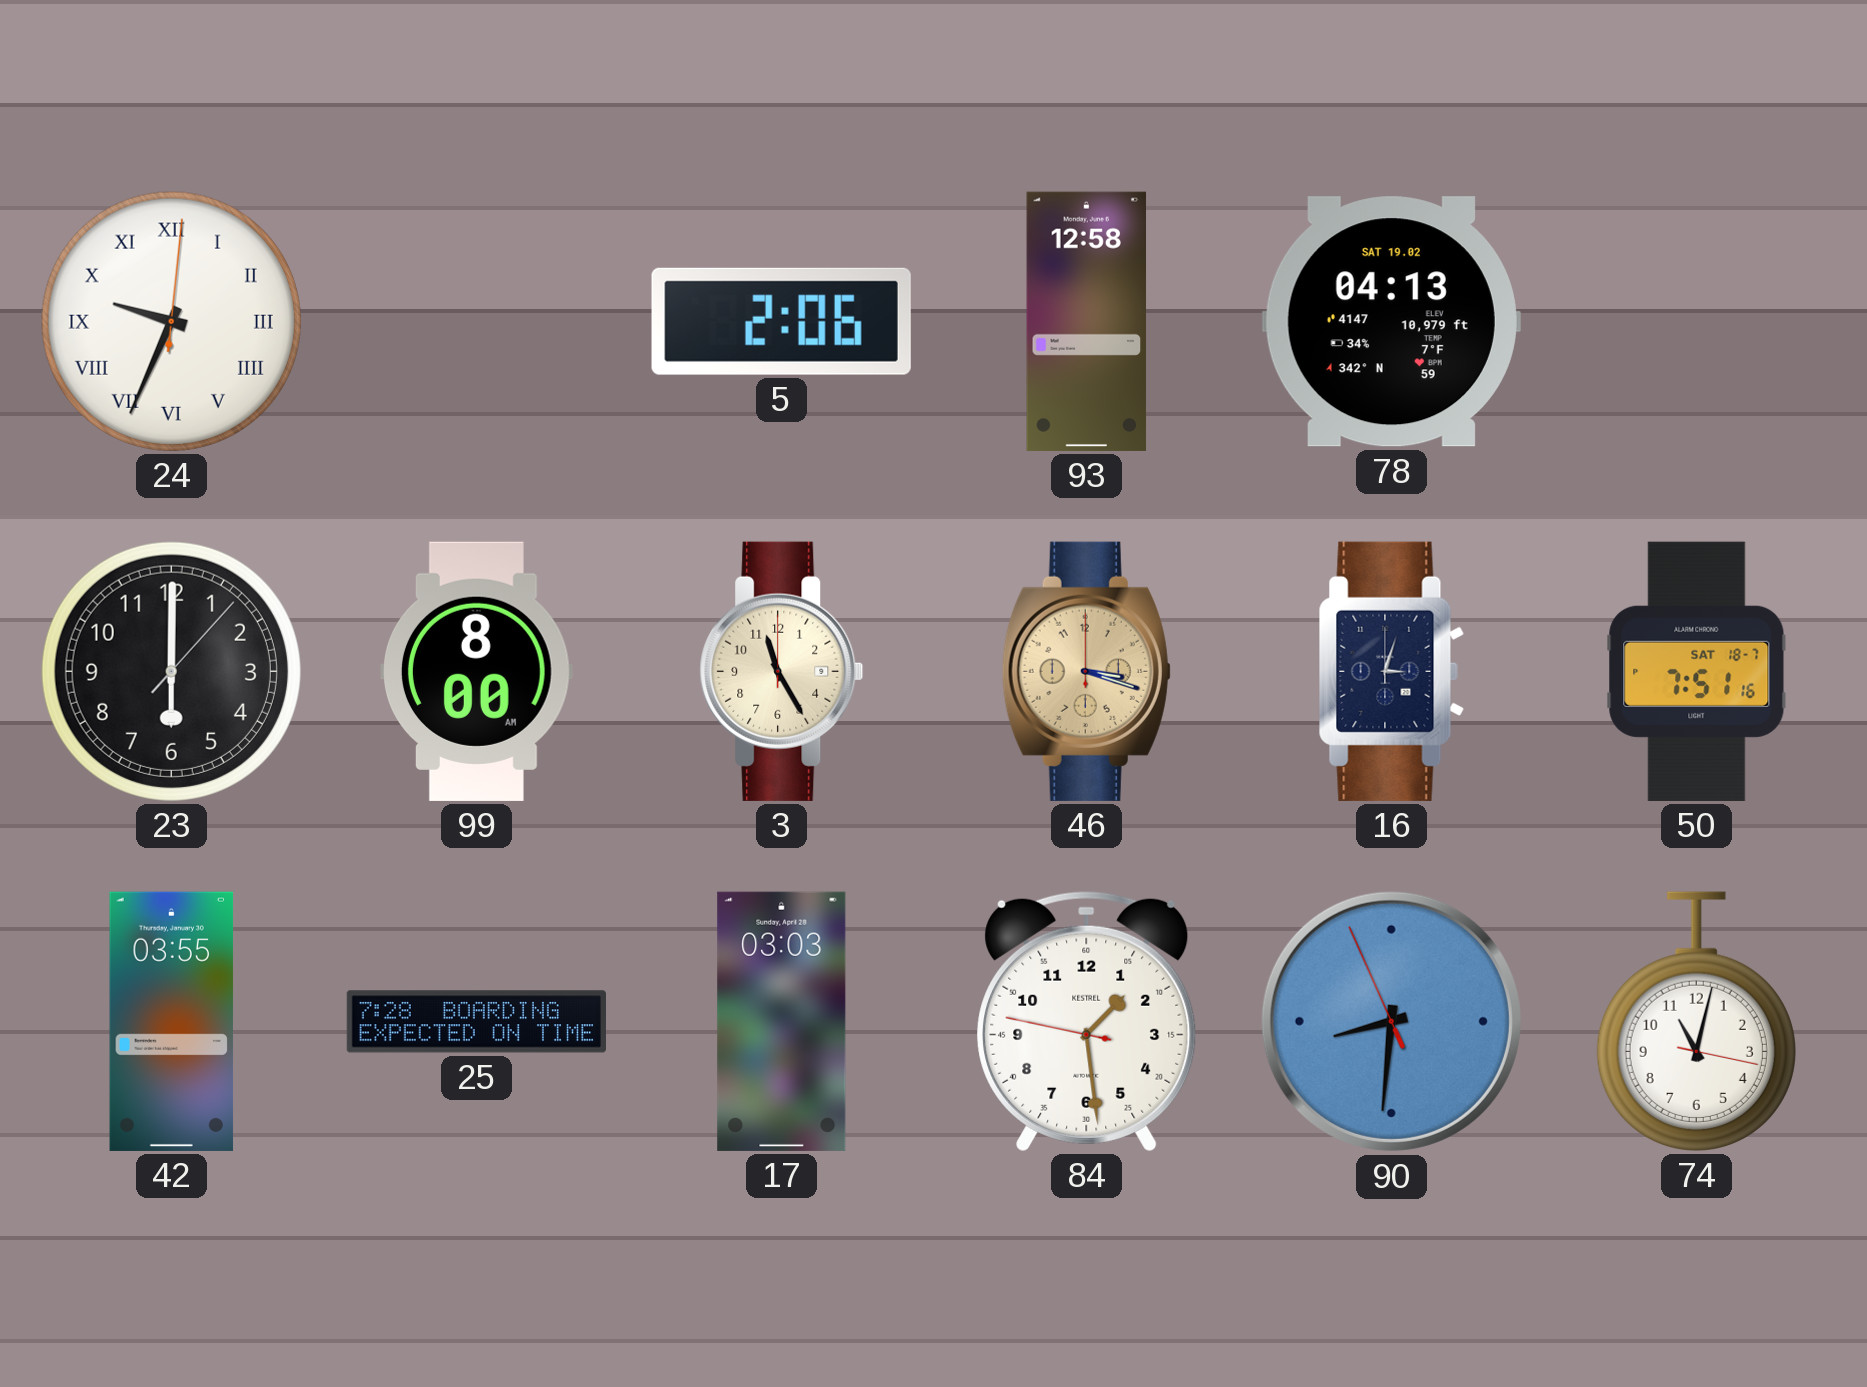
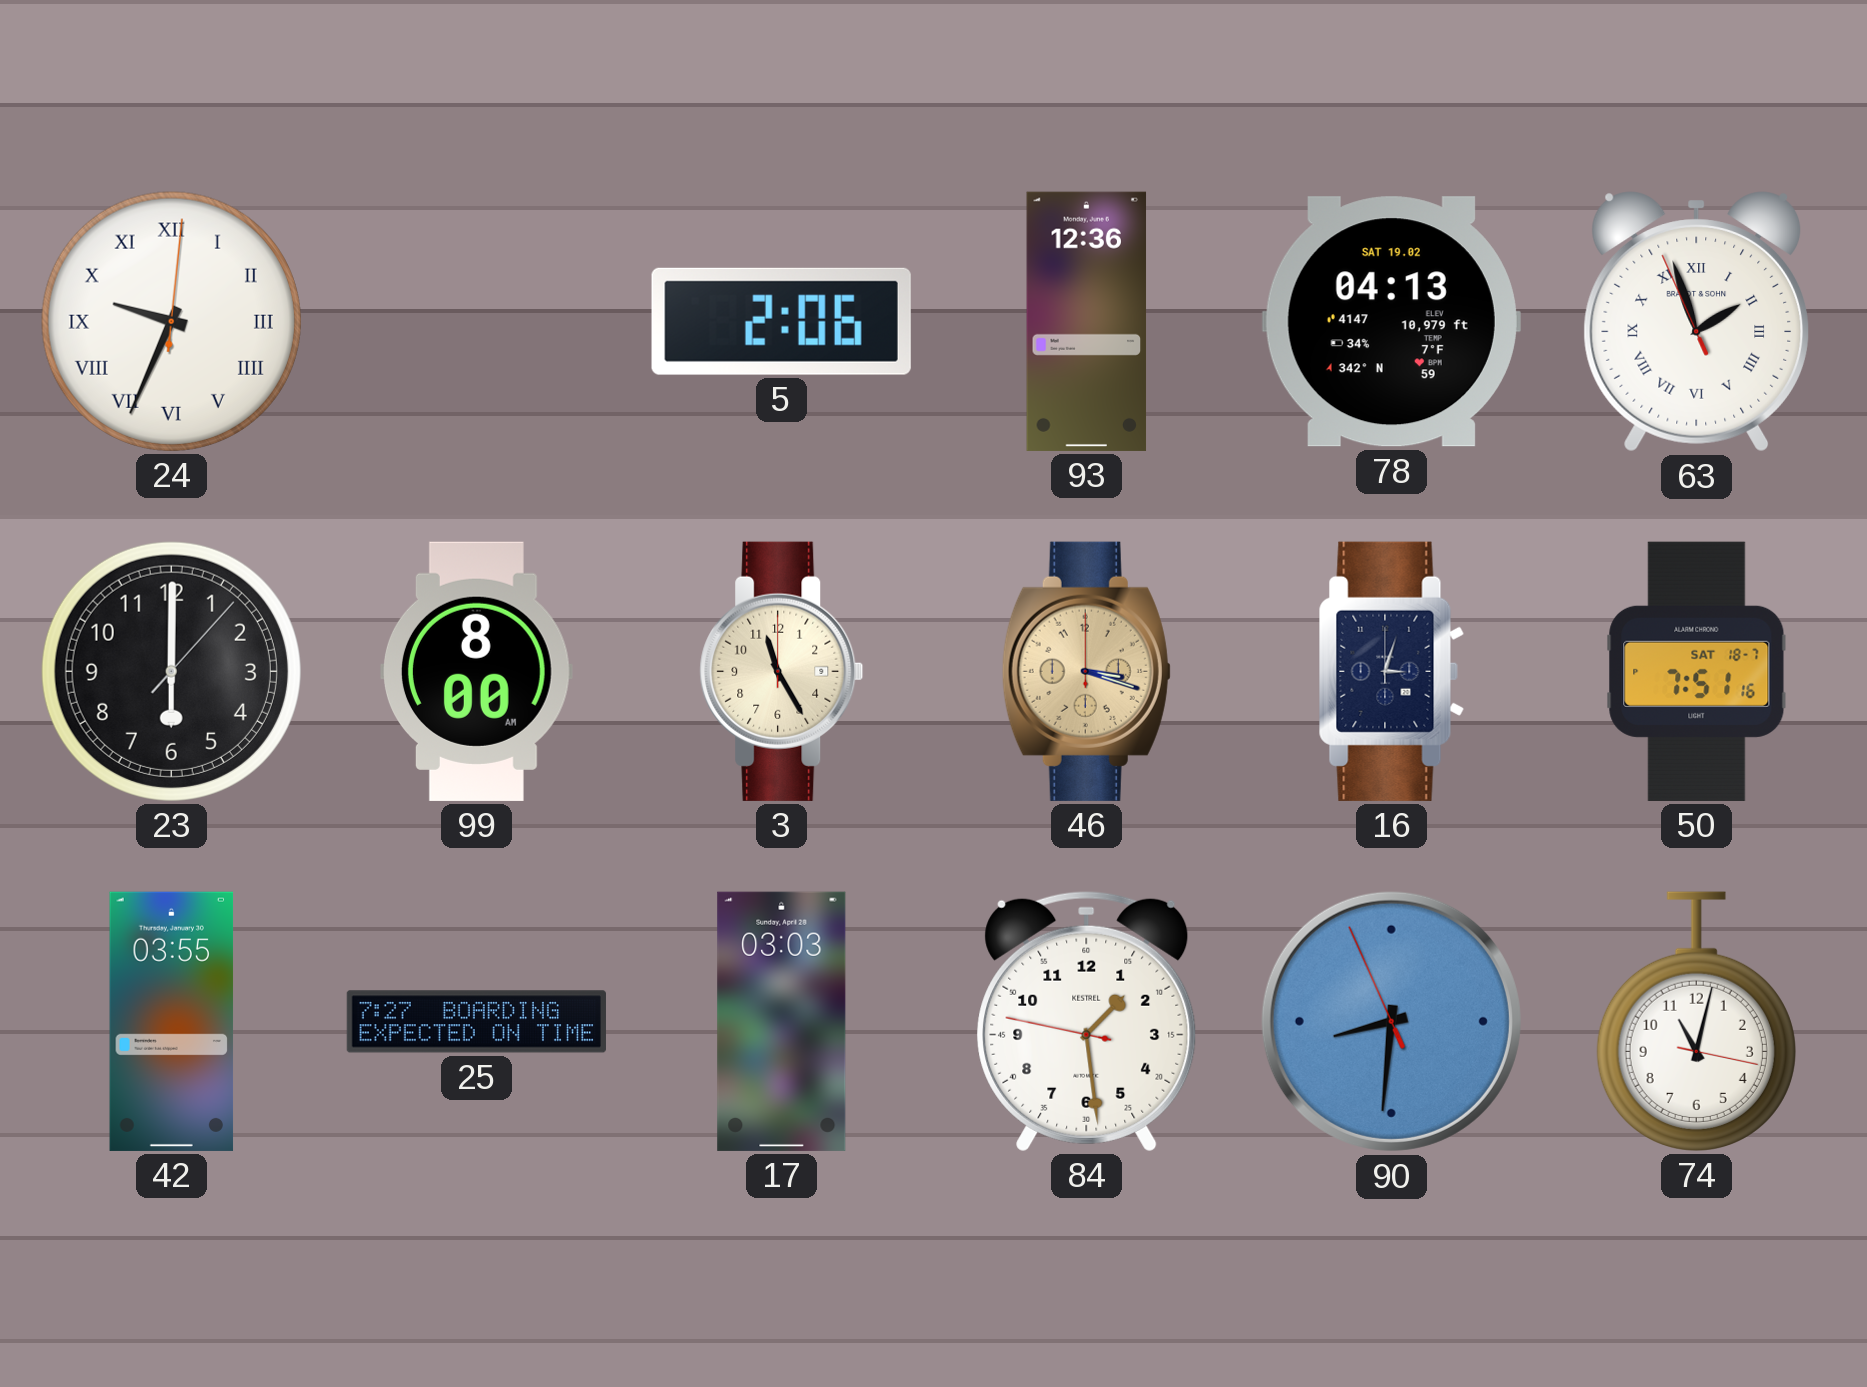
93: 12:58 -> 12:36 (1087, 321)
63: none -> 1:56 (1696, 322)
25: 7:28 -> 7:27 (476, 1022)
